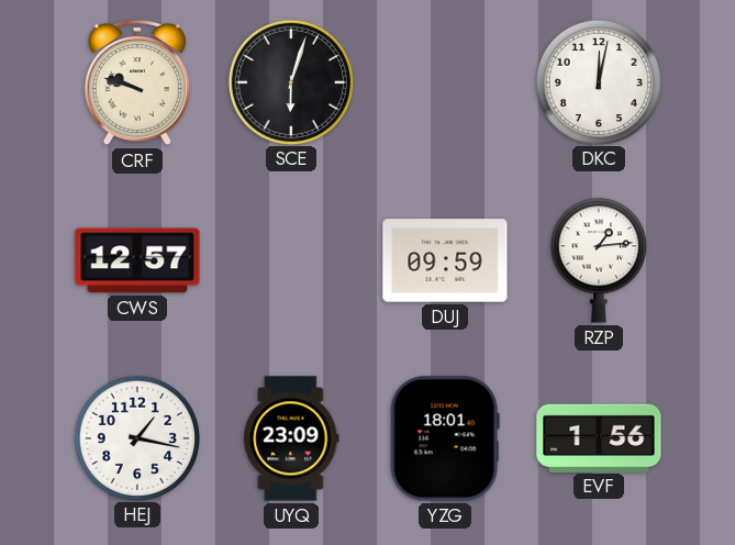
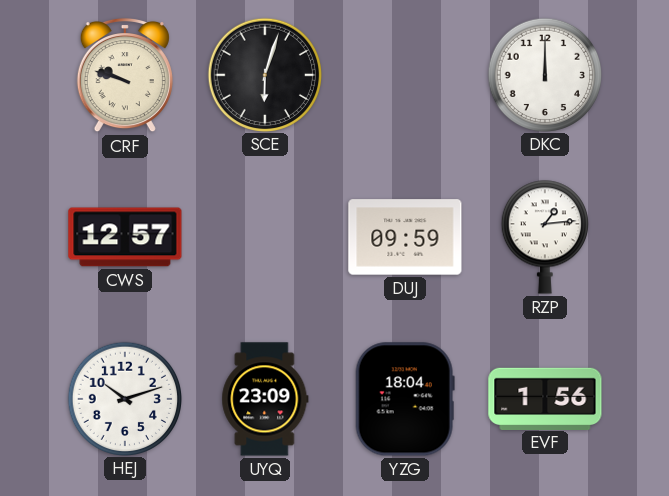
DKC: 12:02 -> 12:00 (544, 74)
HEJ: 1:17 -> 10:12 (124, 398)
YZG: 18:01 -> 18:04 (405, 399)
